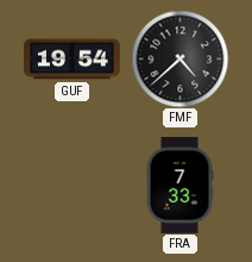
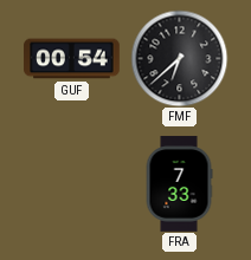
GUF: 19:54 -> 00:54 (72, 59)
FMF: 4:38 -> 6:38 (179, 58)
